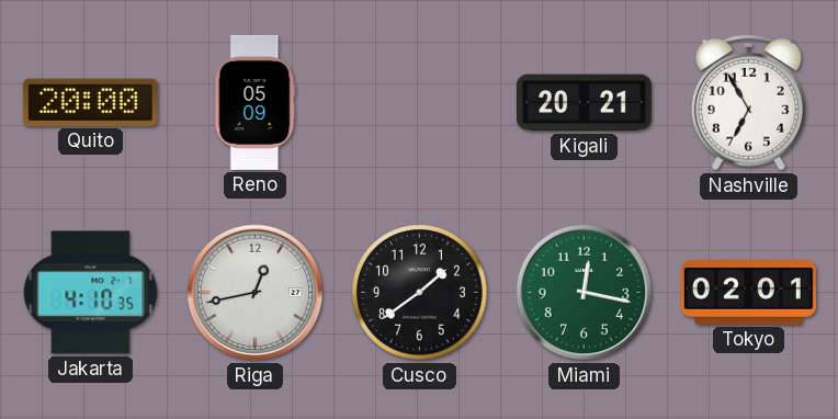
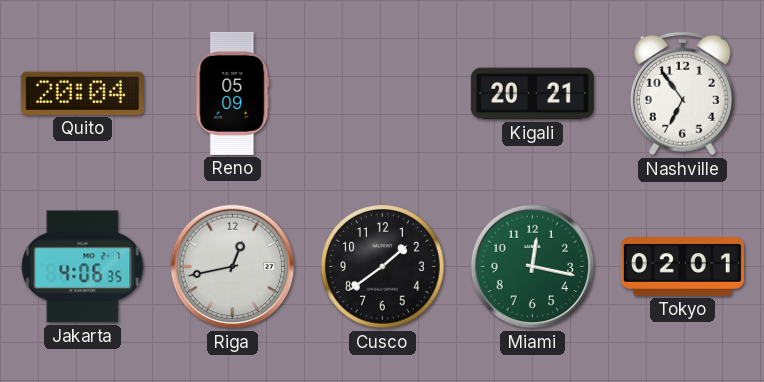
Quito: 20:00 -> 20:04 (82, 93)
Nashville: 6:55 -> 6:54 (682, 93)
Jakarta: 4:10 -> 4:06 (83, 267)
